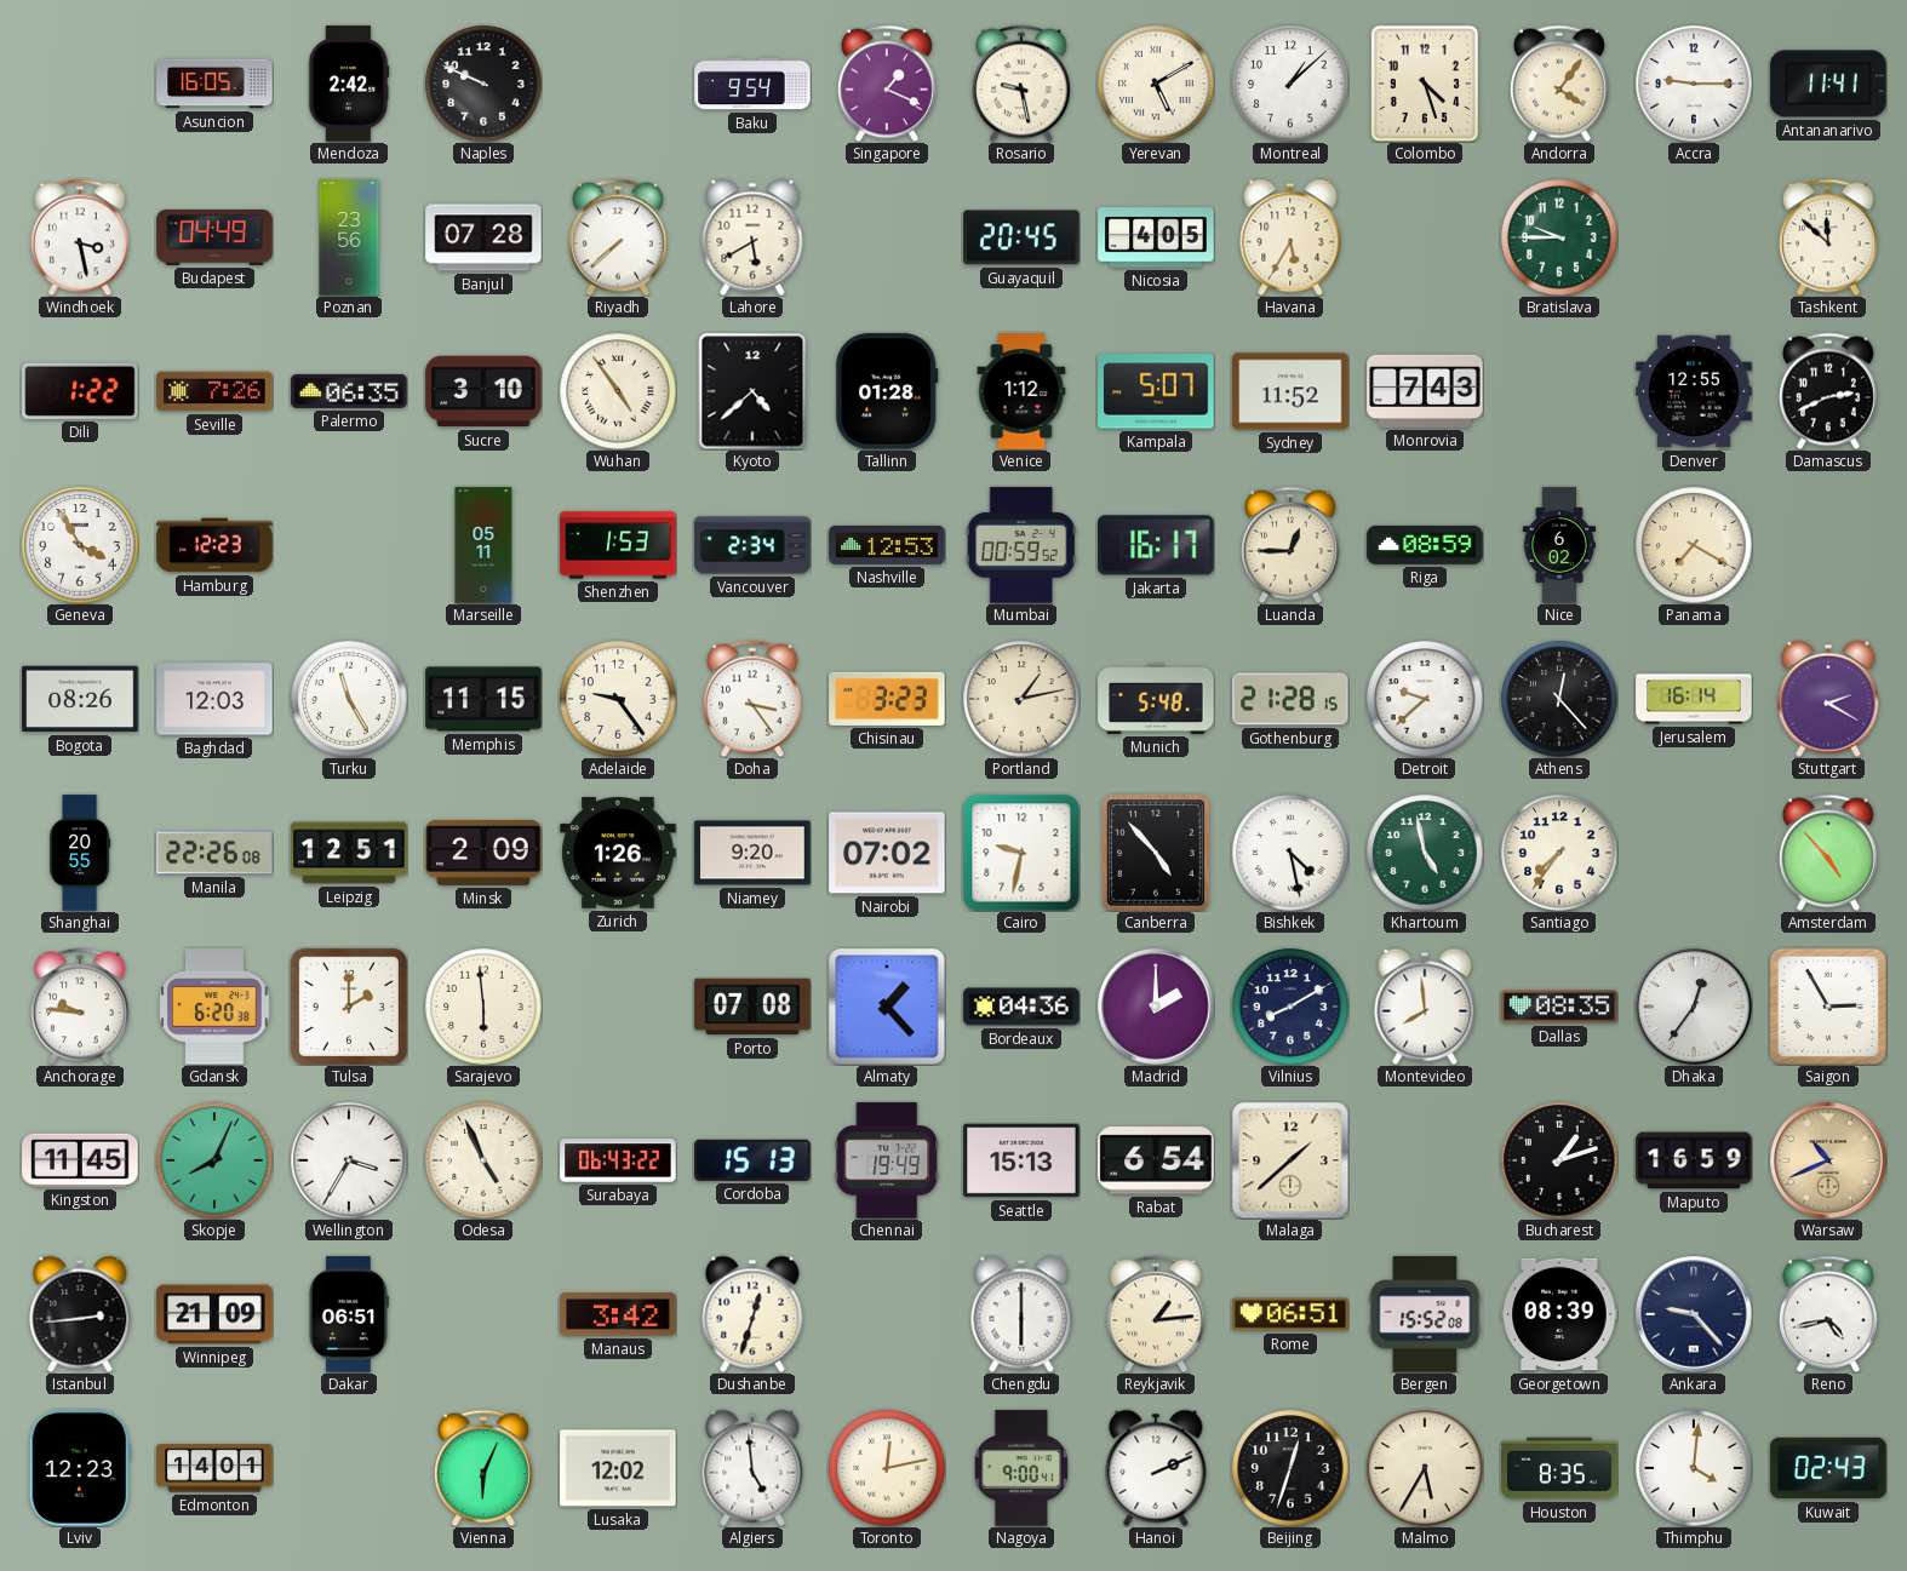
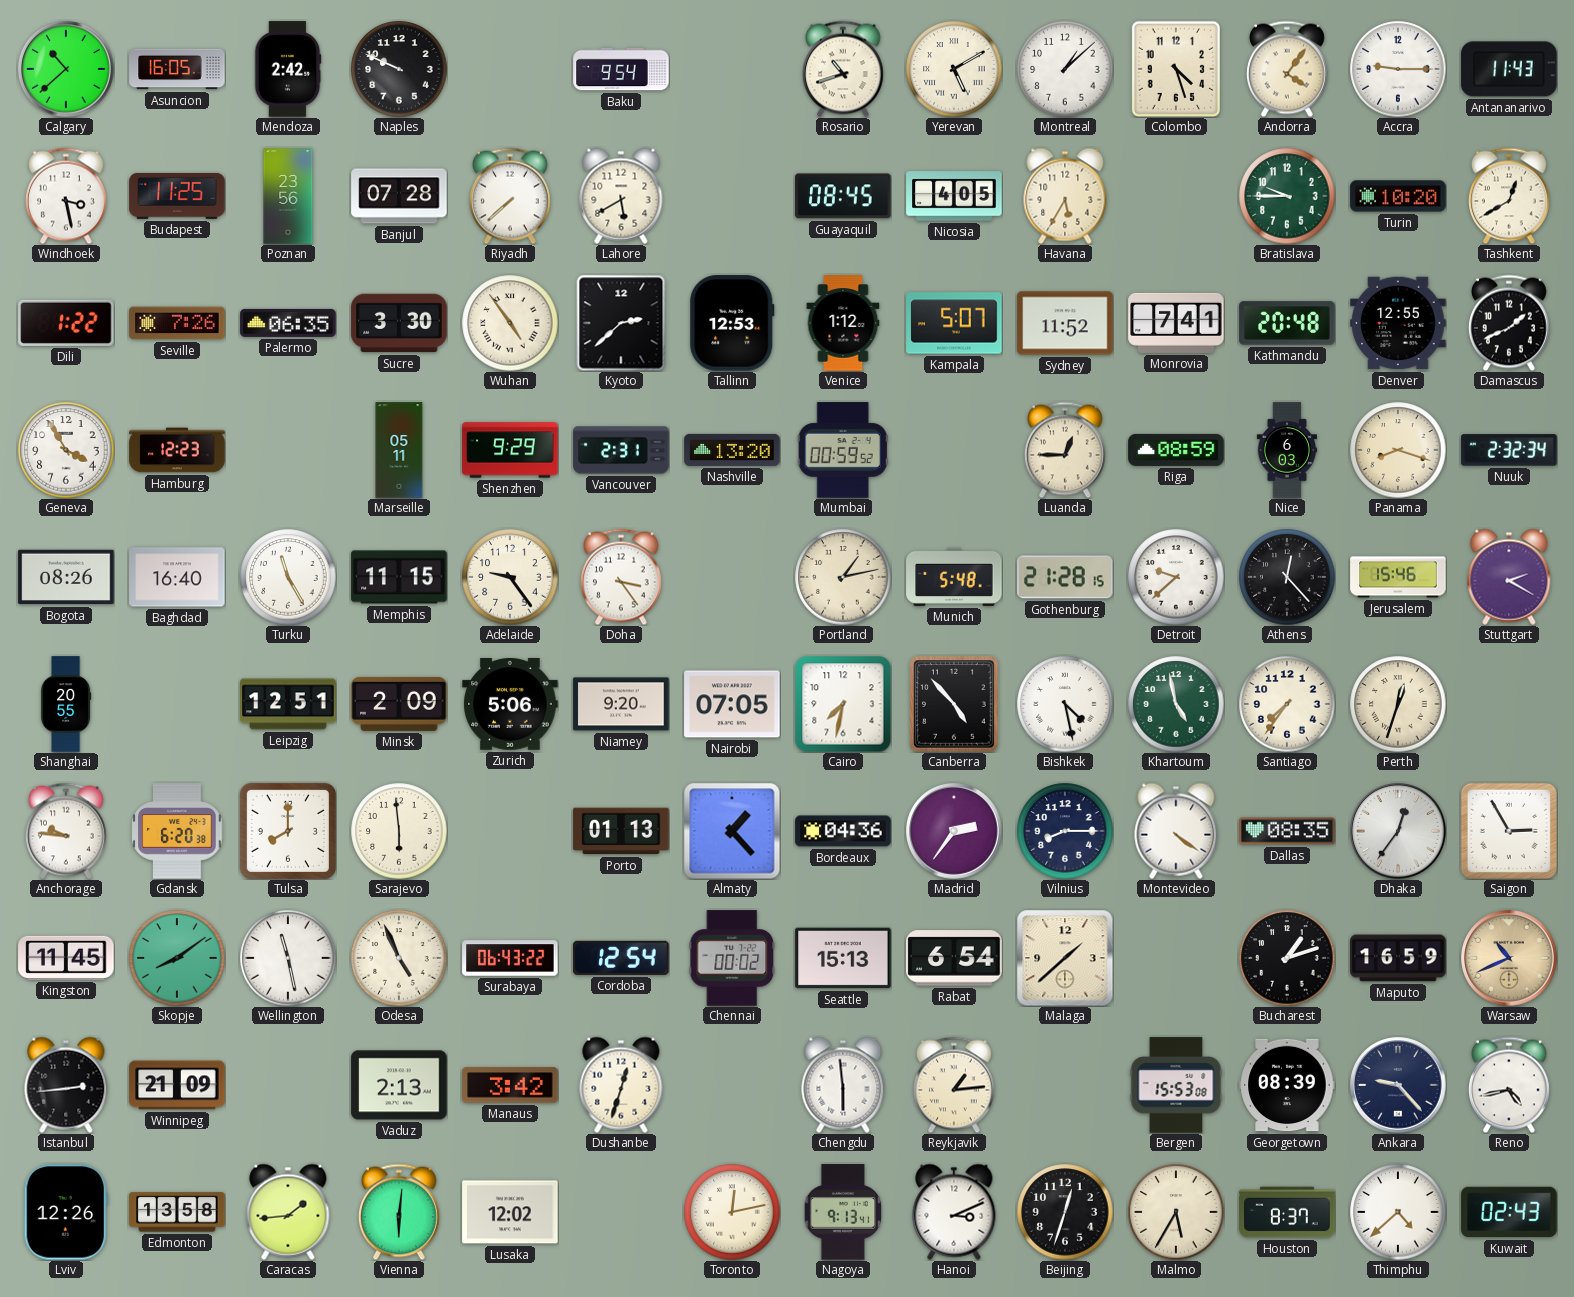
Calgary: none -> 10:38 (66, 69)
Singapore: 1:19 -> none (887, 84)
Rosario: 9:28 -> 10:42 (843, 69)
Antananarivo: 11:41 -> 11:43 (1509, 69)
Budapest: 04:49 -> 11:25 (177, 196)
Guayaquil: 20:45 -> 08:45 (843, 196)
Turin: none -> 10:20 (1398, 196)
Tashkent: 11:52 -> 12:40 (1509, 196)
Sucre: 3:10 -> 3:30 (399, 323)
Kyoto: 4:38 -> 2:38 (621, 323)
Tallinn: 01:28 -> 12:53 (732, 323)
Monrovia: 7:43 -> 7:41 (1176, 323)
Kathmandu: none -> 20:48 (1287, 323)
Damascus: 2:41 -> 1:41 (1509, 323)
Shenzhen: 1:53 -> 9:29 (510, 450)
Vancouver: 2:34 -> 2:31 (621, 450)
Nashville: 12:53 -> 13:20 (732, 450)
Jakarta: 16:17 -> none (1156, 545)
Nice: 6:02 -> 6:03 (1286, 450)
Panama: 7:20 -> 8:18 (1398, 450)
Nuuk: none -> 2:32 (1509, 450)
Baghdad: 12:03 -> 16:40 (177, 577)
Chisinau: 3:23 -> none (887, 699)
Jerusalem: 16:14 -> 15:46 (1398, 577)
Manila: 22:26 -> none (214, 853)
Zurich: 1:26 -> 5:06 (510, 705)
Nairobi: 07:02 -> 07:05 (732, 704)
Cairo: 9:32 -> 7:32 (843, 704)
Perth: none -> 12:33 (1398, 704)
Amsterdam: 4:53 -> none (1828, 853)
Tulsa: 2:00 -> 8:00 (288, 831)
Porto: 07:08 -> 01:13 (621, 831)
Madrid: 2:00 -> 2:36 (954, 831)
Vilnius: 8:10 -> 8:15 (1065, 831)
Montevideo: 7:59 -> 4:21 (1176, 831)
Skopje: 8:04 -> 8:09 (177, 958)
Wellington: 3:35 -> 11:28 (288, 958)
Cordoba: 15:13 -> 12:54 (621, 958)
Chennai: 19:49 -> 00:02 (732, 958)
Dakar: 06:51 -> none (349, 1314)
Vaduz: none -> 2:13 (399, 1085)
Chengdu: 6:00 -> 5:59 (843, 1085)
Rome: 06:51 -> none (1290, 1314)
Bergen: 15:52 -> 15:53 (1176, 1085)
Lviv: 12:23 -> 12:26 (66, 1212)
Edmonton: 14:01 -> 13:58 (177, 1212)
Caracas: none -> 1:44 (288, 1212)
Vienna: 6:04 -> 6:01 (399, 1212)
Algiers: 4:59 -> none (752, 1468)
Nagoya: 9:00 -> 9:13 (843, 1212)
Hanoi: 2:11 -> 3:11 (954, 1212)
Houston: 8:35 -> 8:37 (1287, 1212)
Thimphu: 4:01 -> 4:38 (1398, 1212)
